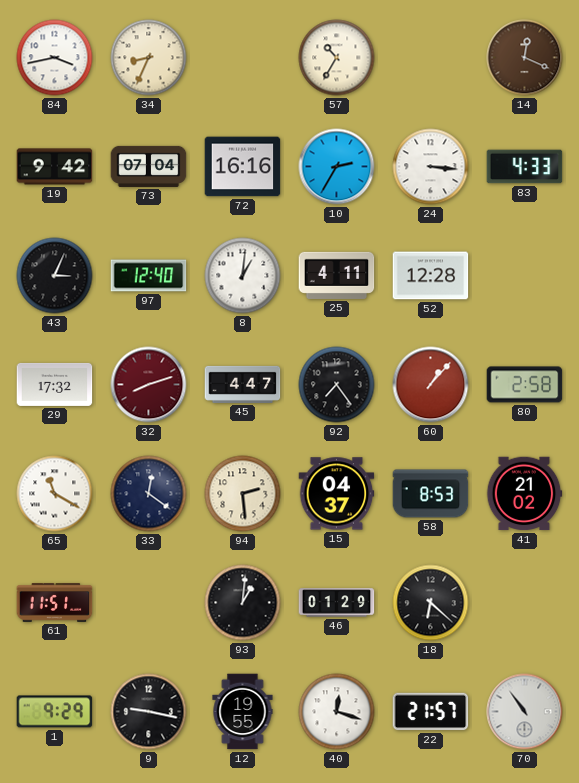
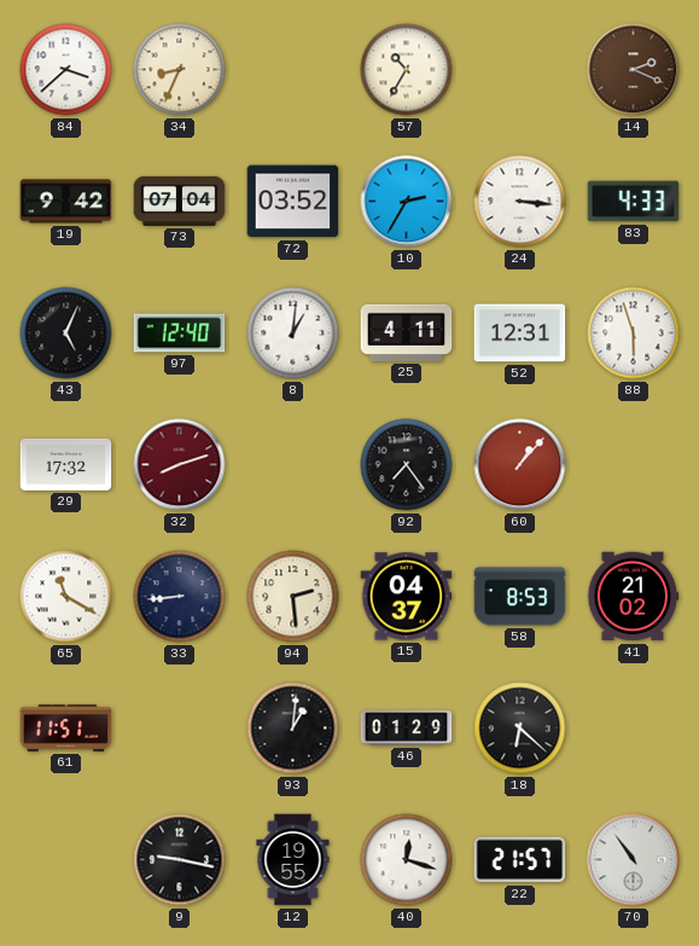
84: 3:43 -> 3:38 (66, 70)
14: 12:19 -> 2:19 (634, 70)
72: 16:16 -> 03:52 (293, 202)
43: 3:04 -> 5:04 (66, 333)
52: 12:28 -> 12:31 (520, 333)
88: none -> 5:57 (634, 333)
45: 4:47 -> none (243, 384)
80: 2:58 -> none (525, 385)
33: 12:21 -> 8:44 (180, 597)
1: 9:29 -> none (55, 712)
